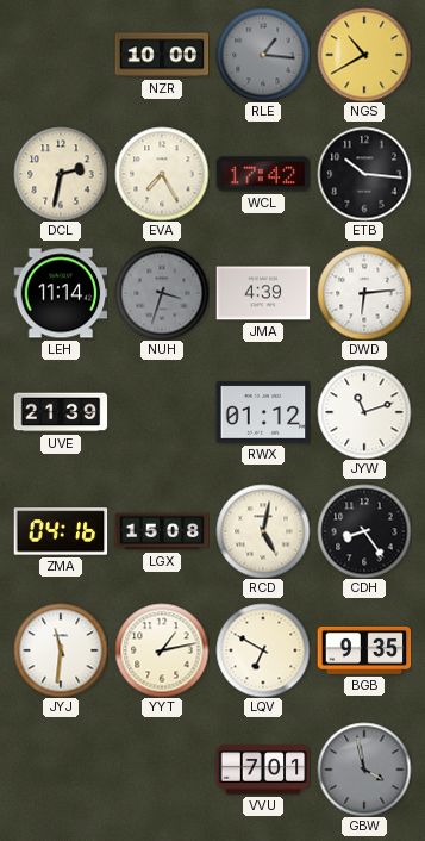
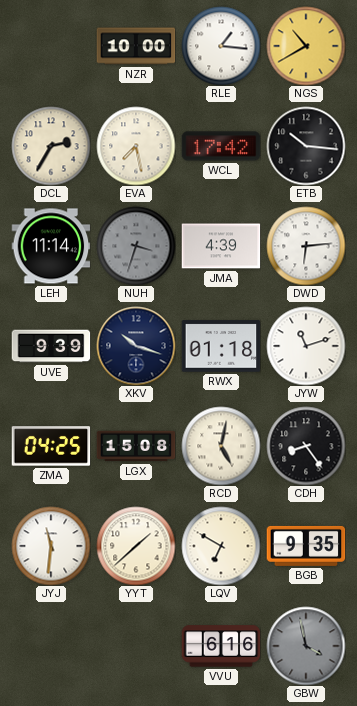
RLE dial: grey -> white (221, 46)
DCL: 2:32 -> 2:35 (51, 146)
EVA: 7:25 -> 7:28 (136, 146)
UVE: 21:39 -> 9:39 (51, 346)
XKV: none -> 10:18 (136, 346)
RWX: 01:12 -> 01:18 (221, 346)
ZMA: 04:16 -> 04:25 (51, 446)
YYT: 1:13 -> 1:38 (136, 546)
VVU: 7:01 -> 6:16 (221, 646)
